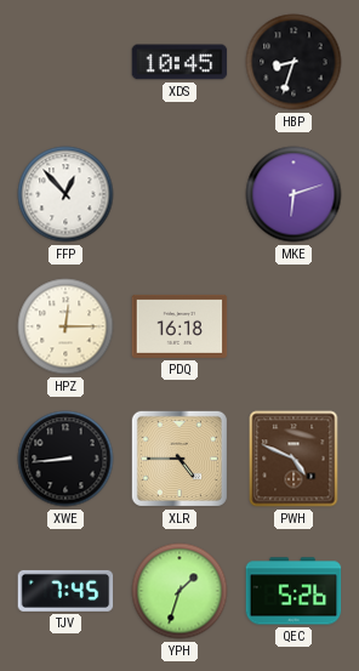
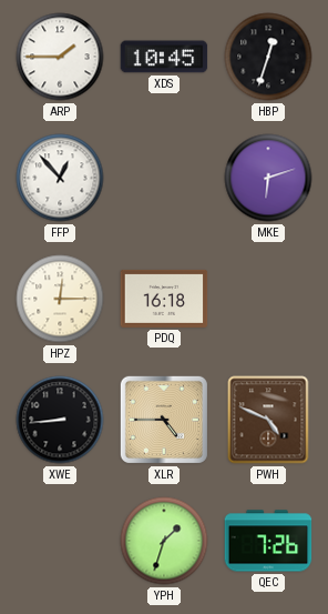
ARP: none -> 1:45 (60, 57)
HBP: 8:33 -> 12:33 (268, 57)
TJV: 7:45 -> none (65, 591)
QEC: 5:26 -> 7:26 (268, 541)
